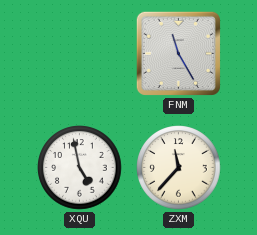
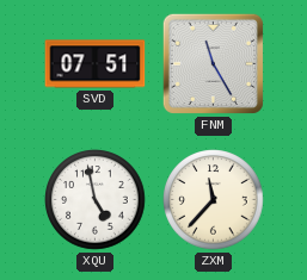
SVD: none -> 07:51 (96, 64)
